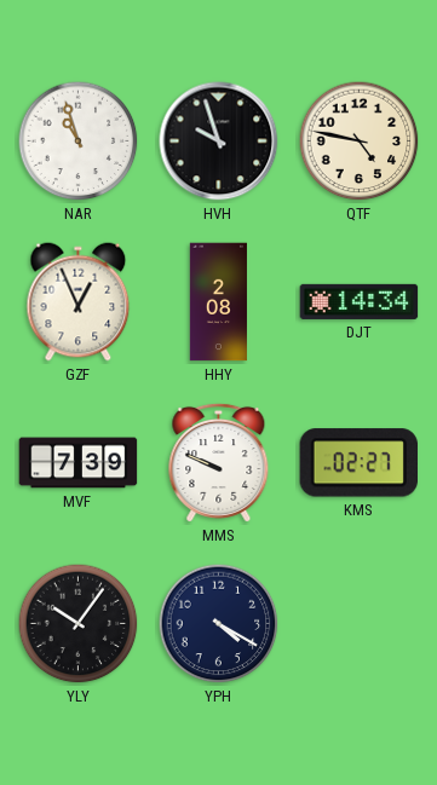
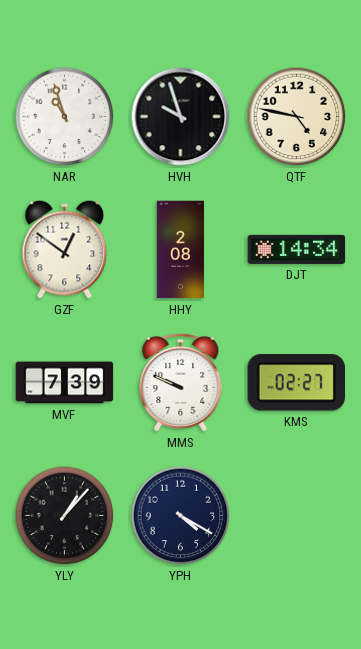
GZF: 12:56 -> 12:51 (65, 250)
YLY: 10:06 -> 1:07 (65, 516)
